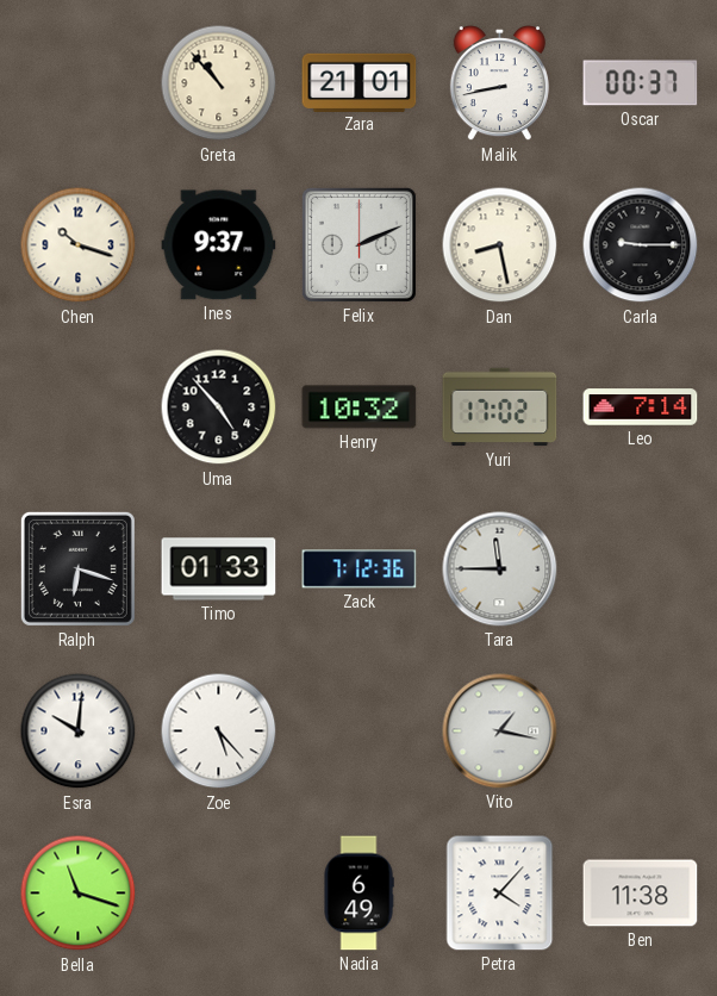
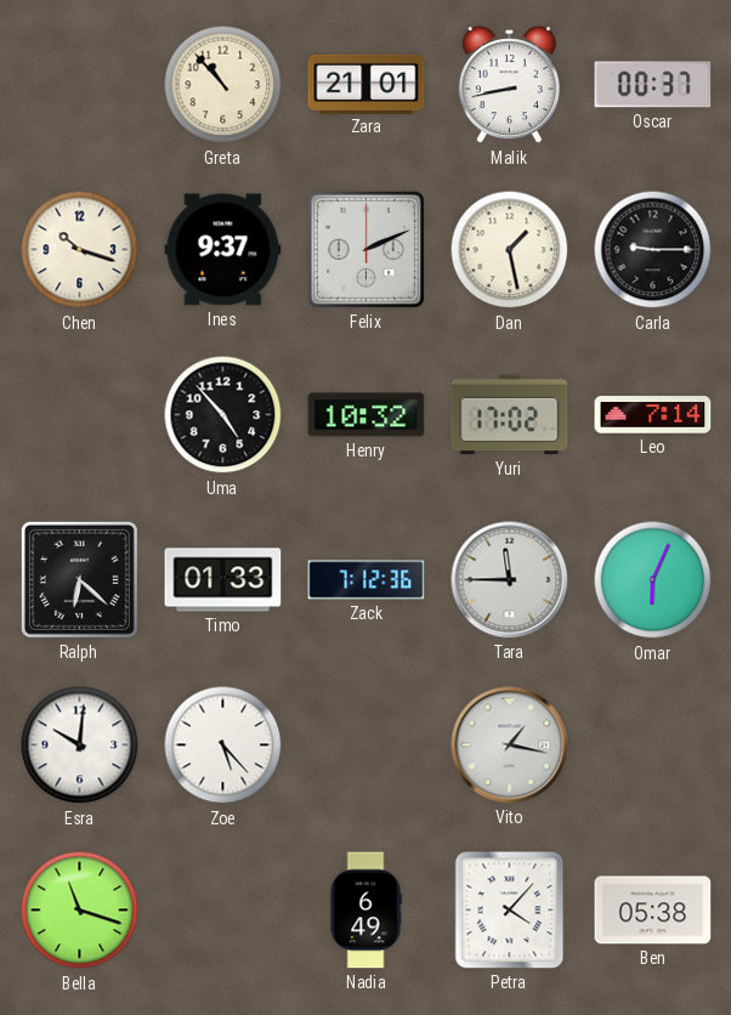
Dan: 8:28 -> 1:28 (510, 250)
Ralph: 6:18 -> 6:22 (79, 579)
Omar: none -> 6:04 (653, 580)
Ben: 11:38 -> 05:38 (653, 911)
